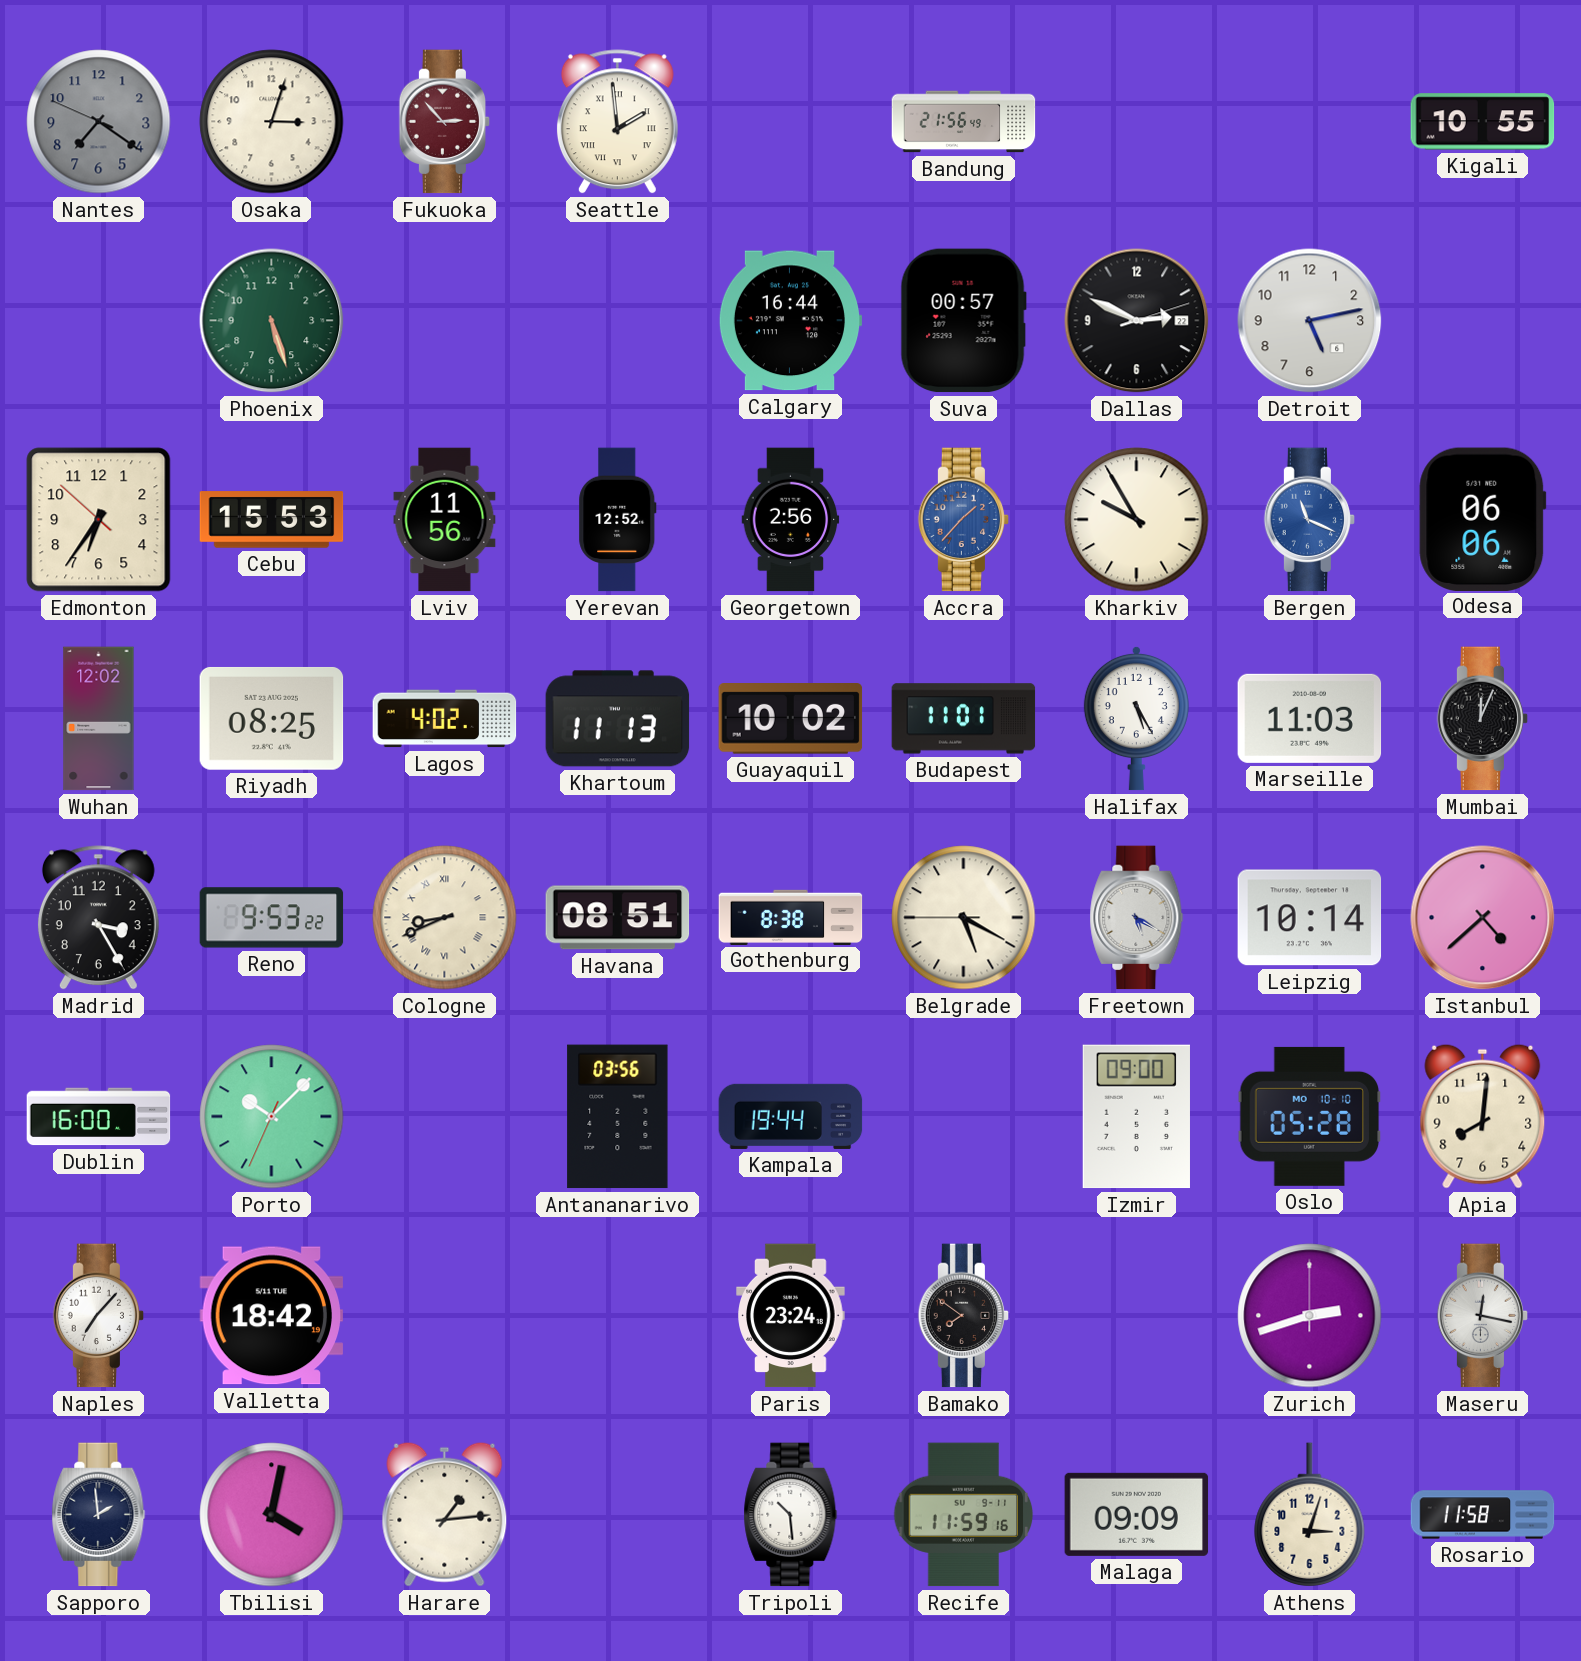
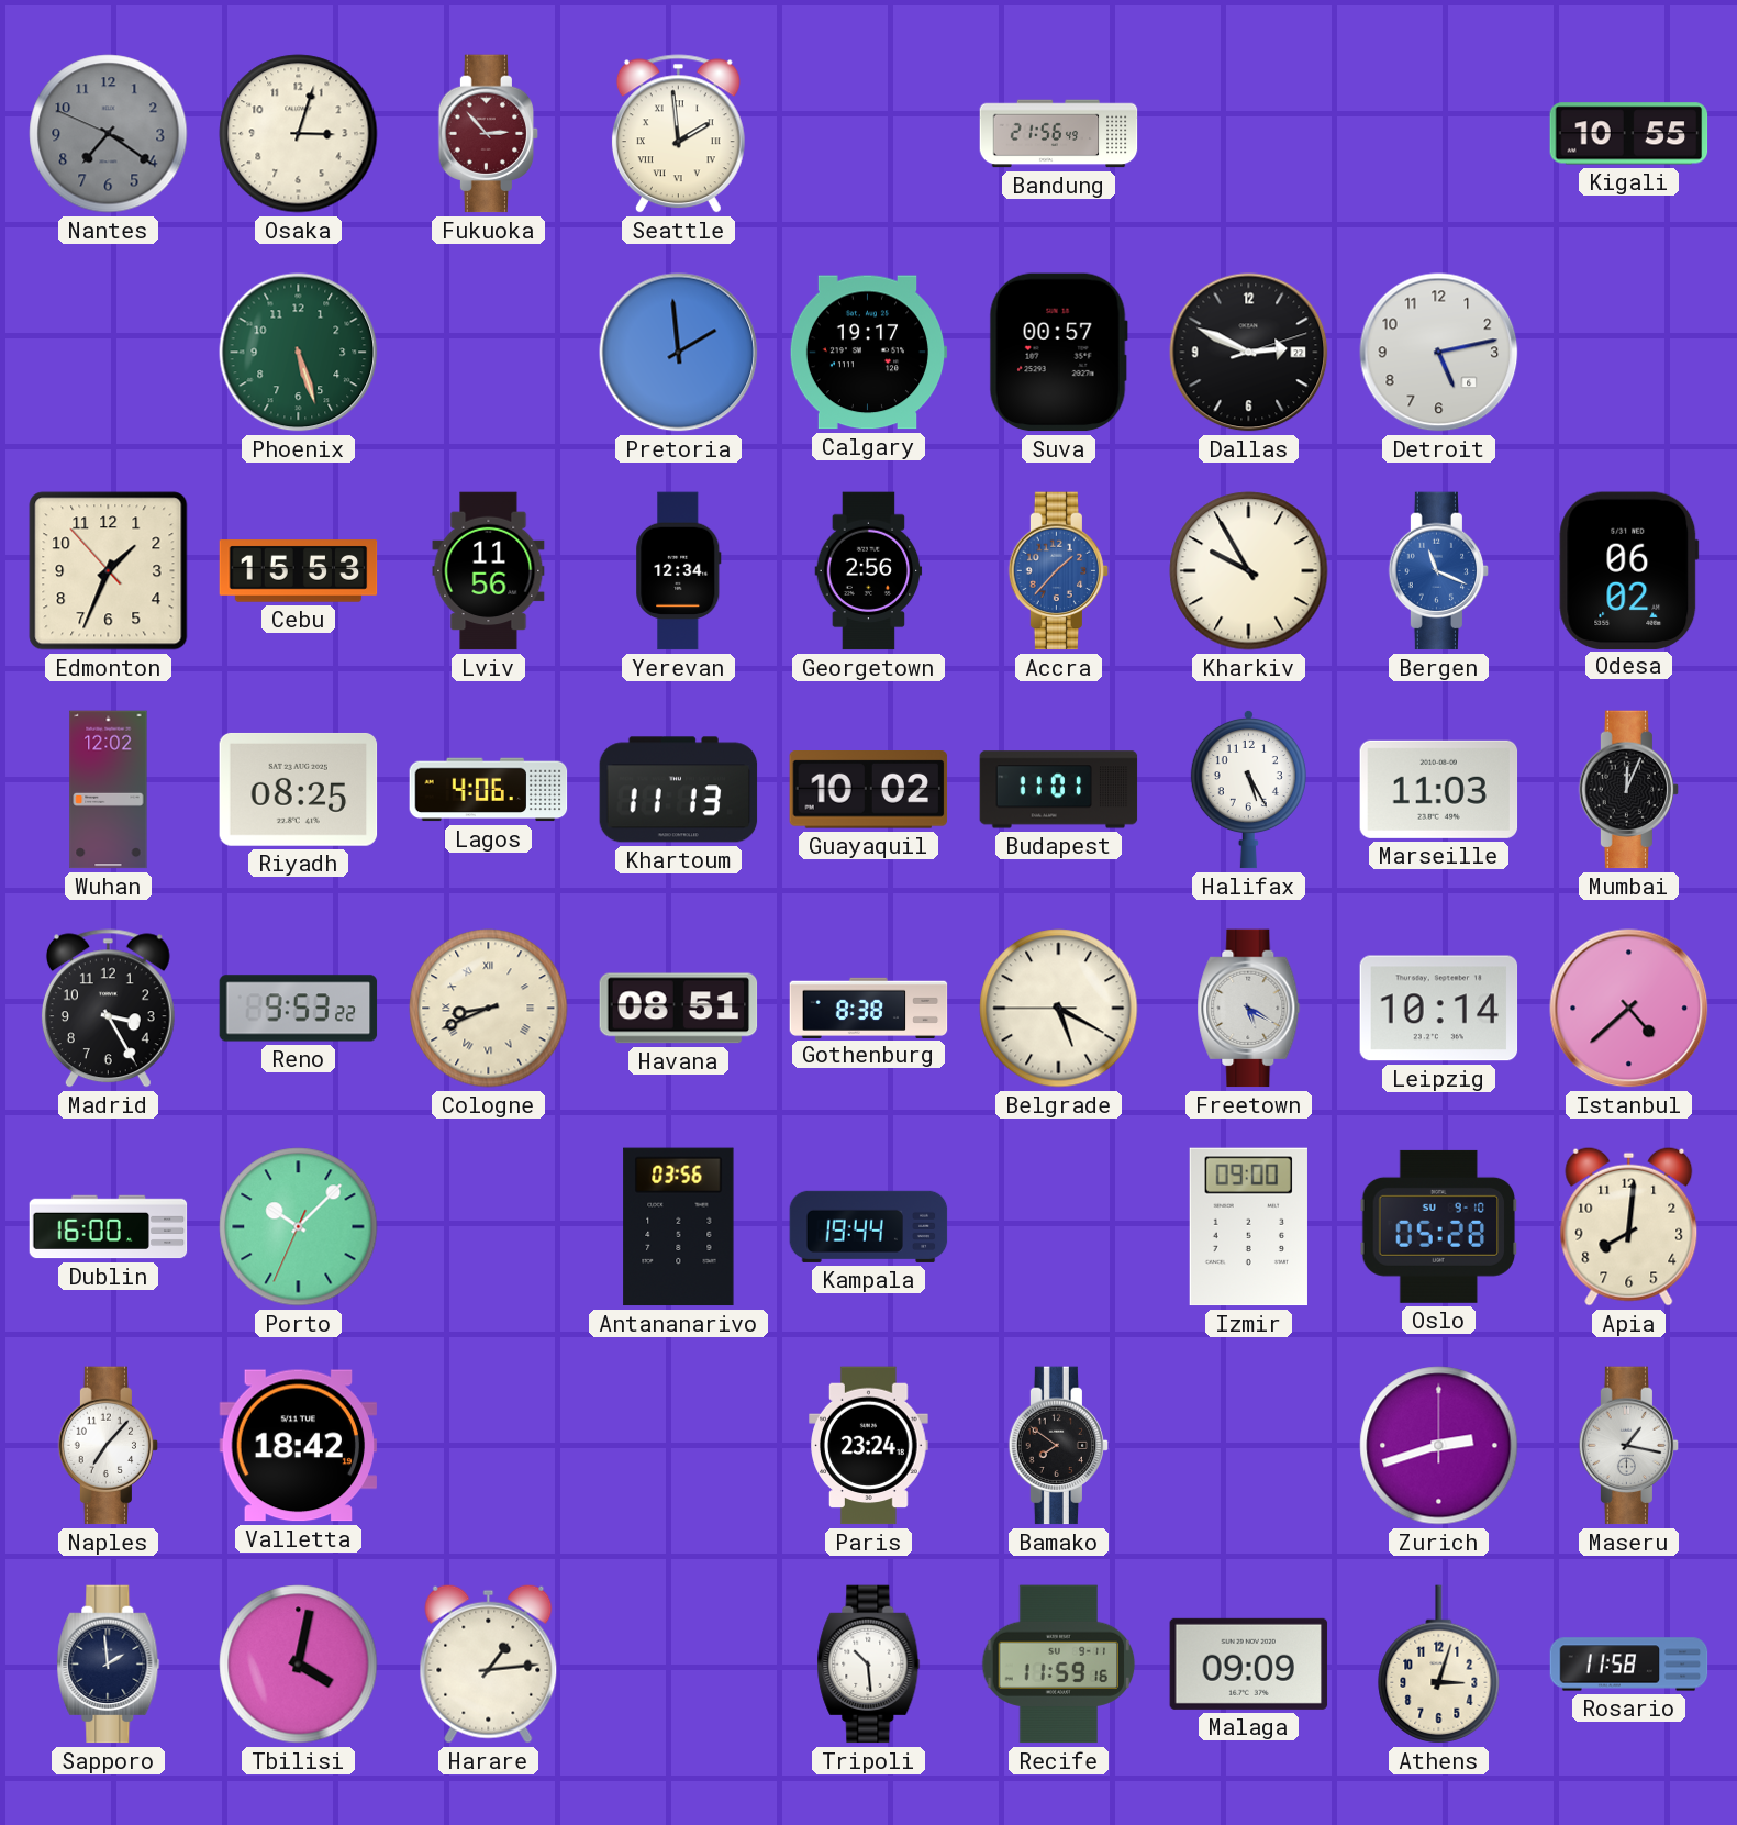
Pretoria: none -> 1:59 (679, 353)
Calgary: 16:44 -> 19:17 (868, 353)
Edmonton: 6:35 -> 1:33 (109, 571)
Yerevan: 12:52 -> 12:34 (679, 571)
Odesa: 06:06 -> 06:02 (1629, 570)
Lagos: 4:02 -> 4:06 (489, 790)
Oslo date: MO 10-10 -> SU 9-10 (1439, 1226)
Maseru: 12:17 -> 1:17 (1629, 1446)
